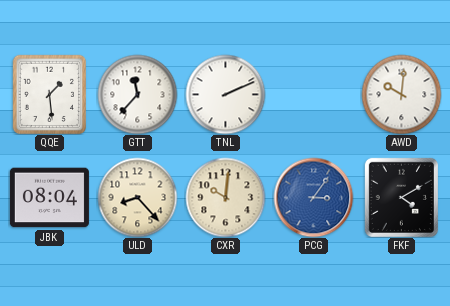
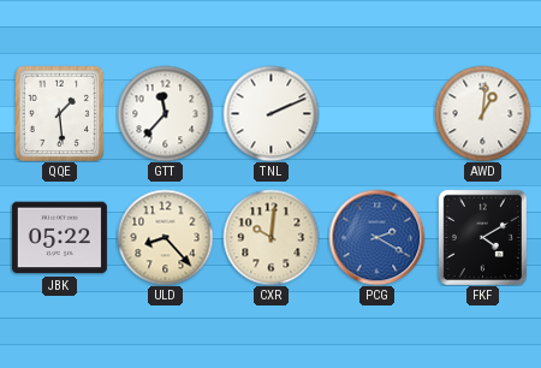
AWD: 10:01 -> 1:01 (482, 113)
JBK: 08:04 -> 05:22 (59, 238)
PCG: 3:06 -> 2:20 (376, 237)
